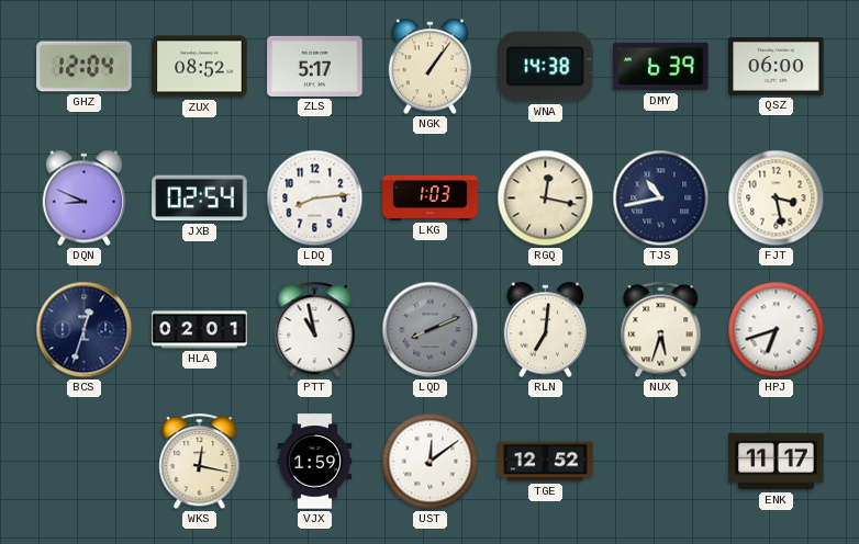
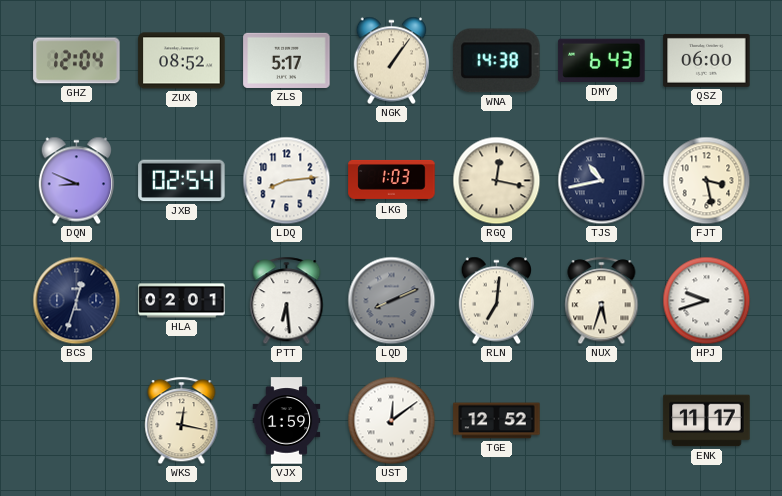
DMY: 6:39 -> 6:43 (602, 61)
PTT: 10:58 -> 6:29 (287, 301)
HPJ: 6:42 -> 9:42 (707, 301)
